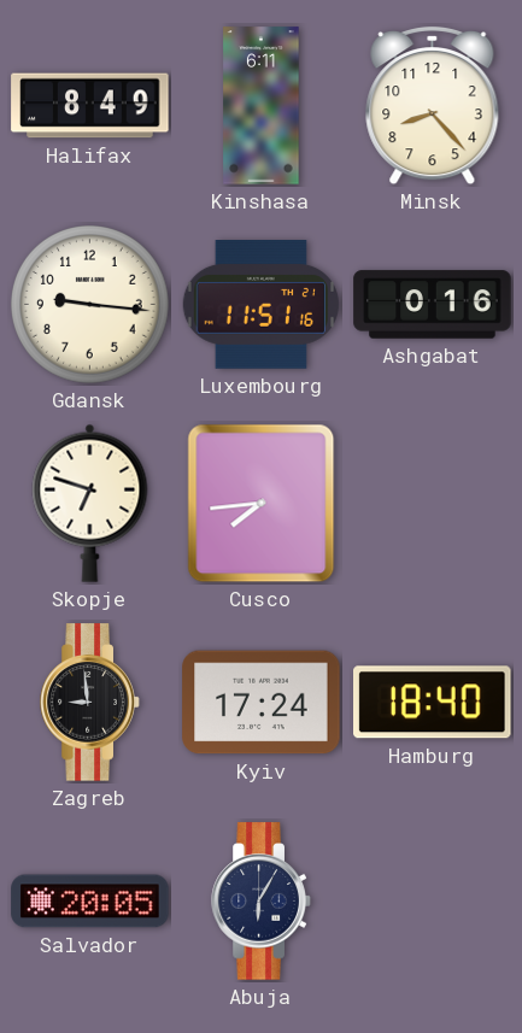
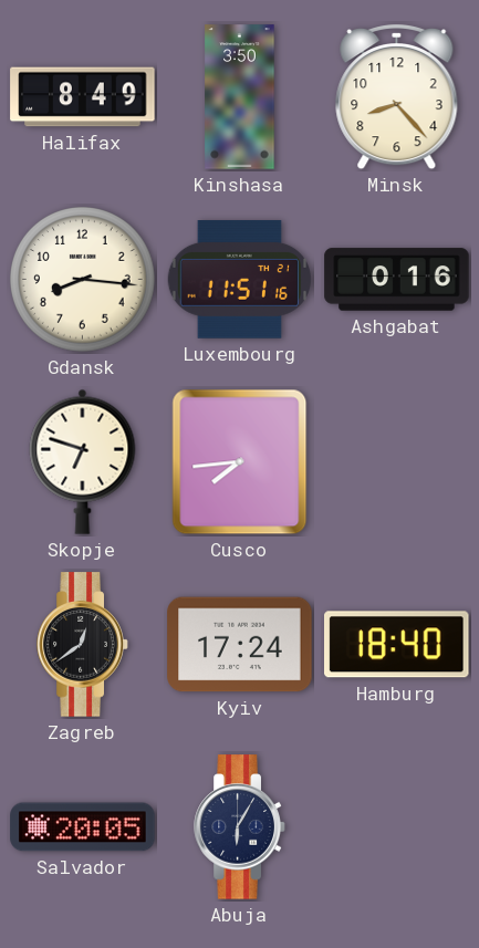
Kinshasa: 6:11 -> 3:50 (240, 97)
Gdansk: 9:16 -> 8:16 (83, 280)
Zagreb: 8:59 -> 12:39 (83, 645)
